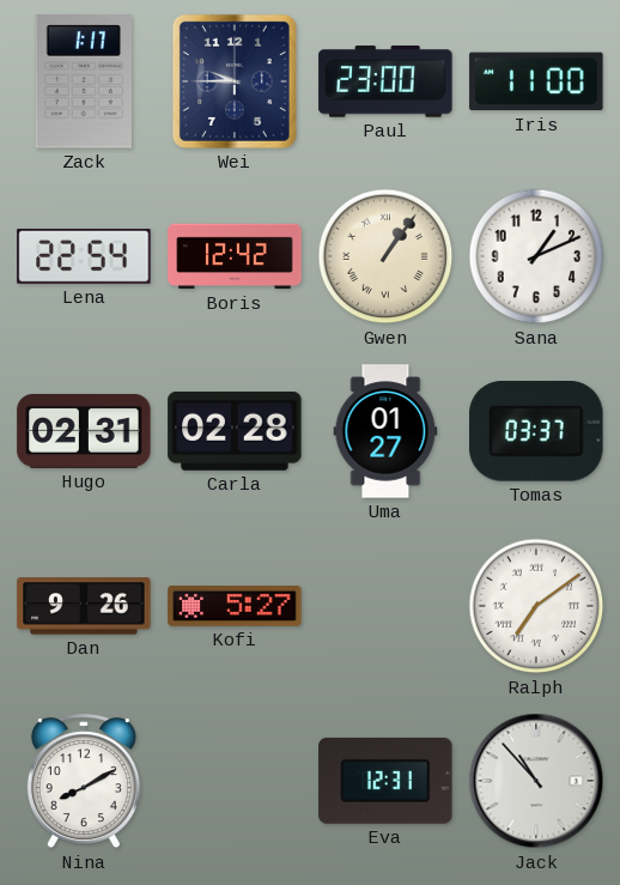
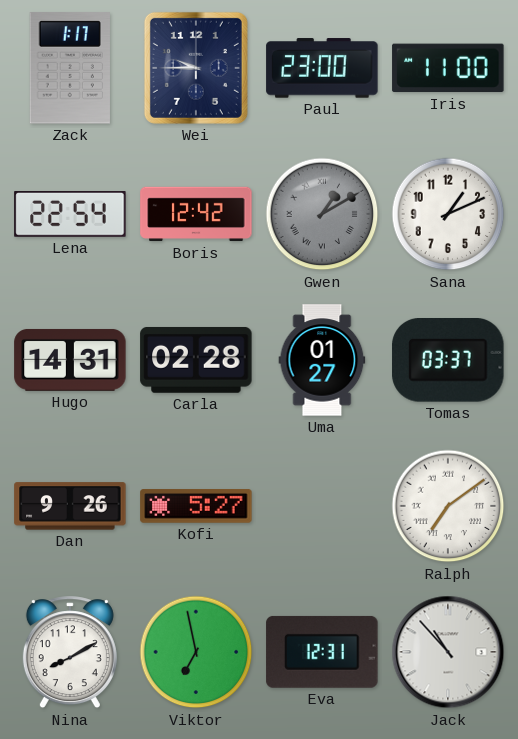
Gwen: 1:06 -> 1:10 (322, 214)
Gwen dial: cream -> grey (322, 214)
Hugo: 02:31 -> 14:31 (70, 360)
Viktor: none -> 6:58 (196, 652)
